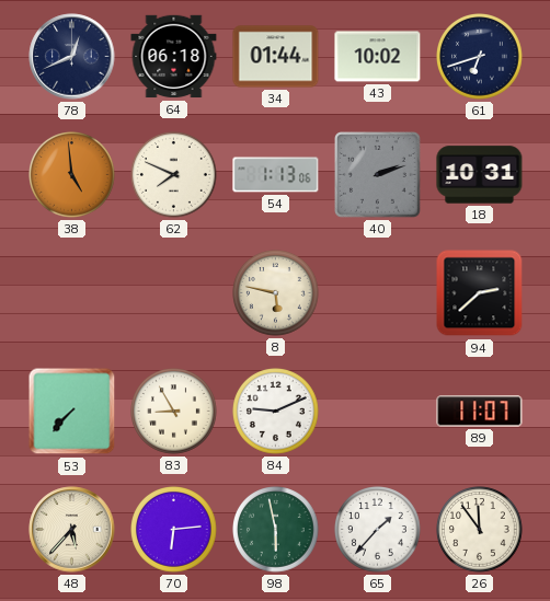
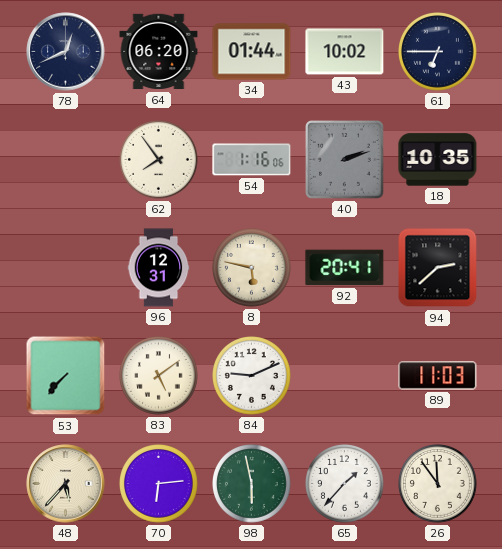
64: 06:18 -> 06:20 (159, 52)
61: 6:42 -> 6:45 (438, 52)
38: 4:59 -> none (72, 175)
62: 7:49 -> 7:54 (159, 160)
54: 1:13 -> 1:16 (252, 160)
18: 10:31 -> 10:35 (438, 160)
96: none -> 12:31 (159, 268)
92: none -> 20:41 (345, 268)
83: 8:55 -> 5:09 (159, 376)
89: 11:07 -> 11:03 (438, 376)
